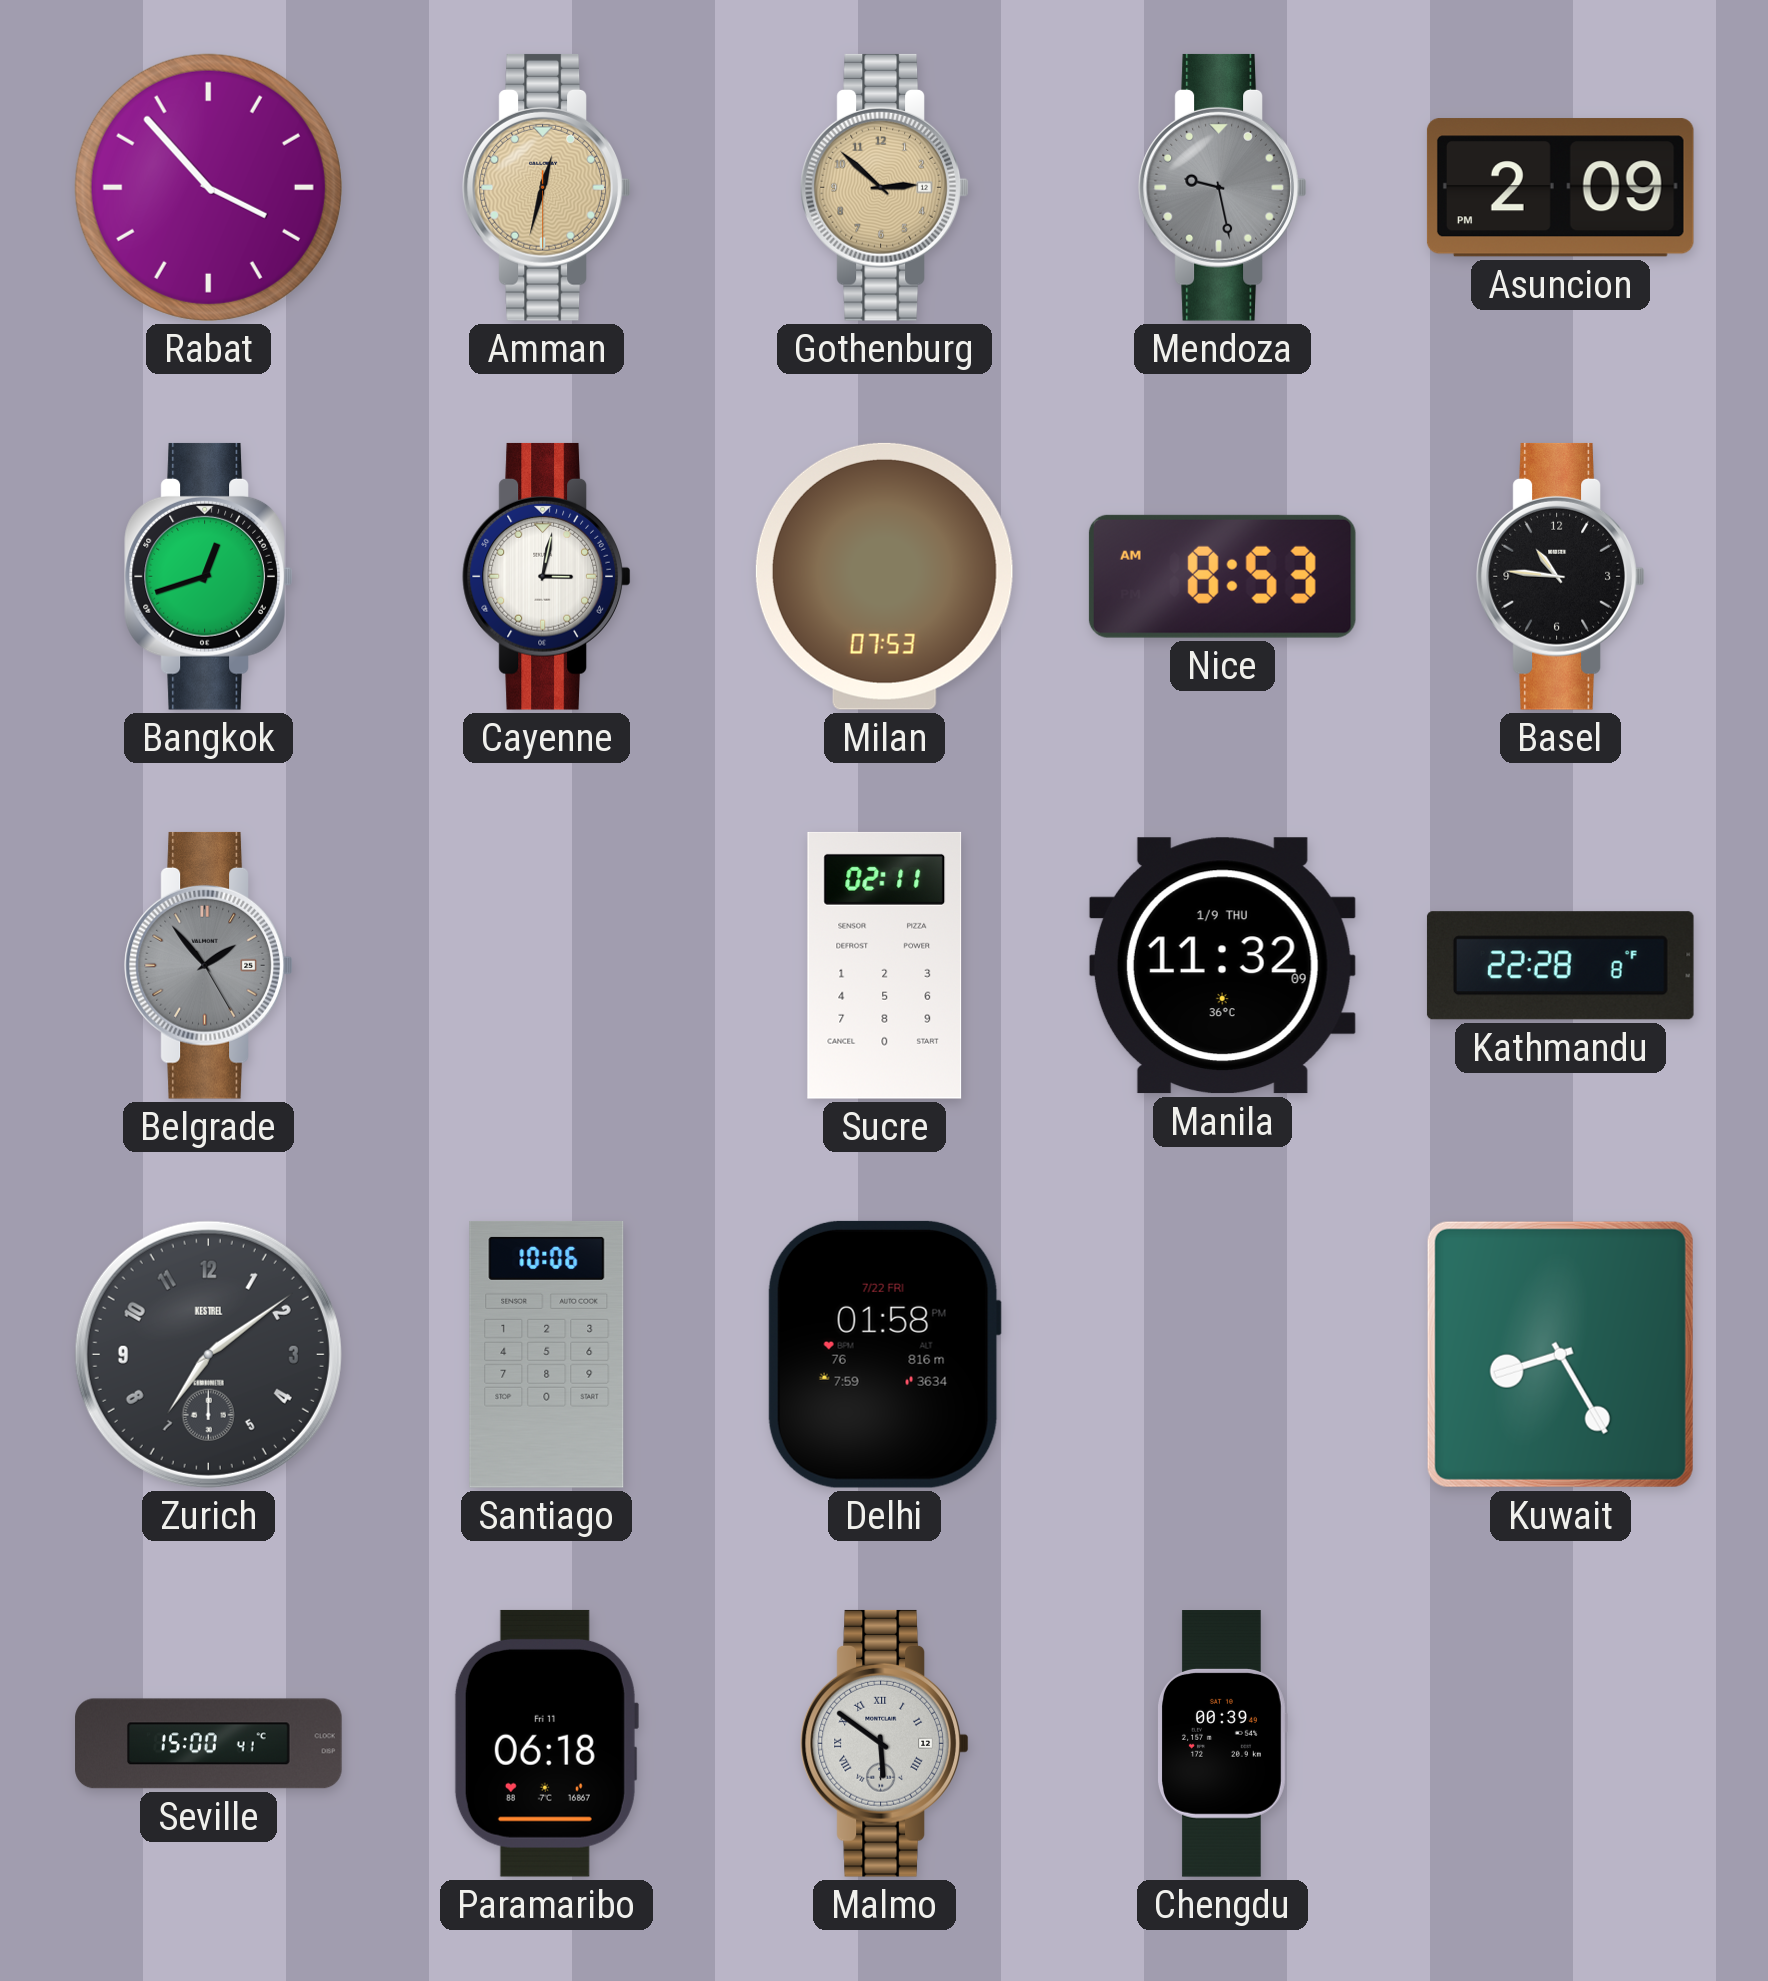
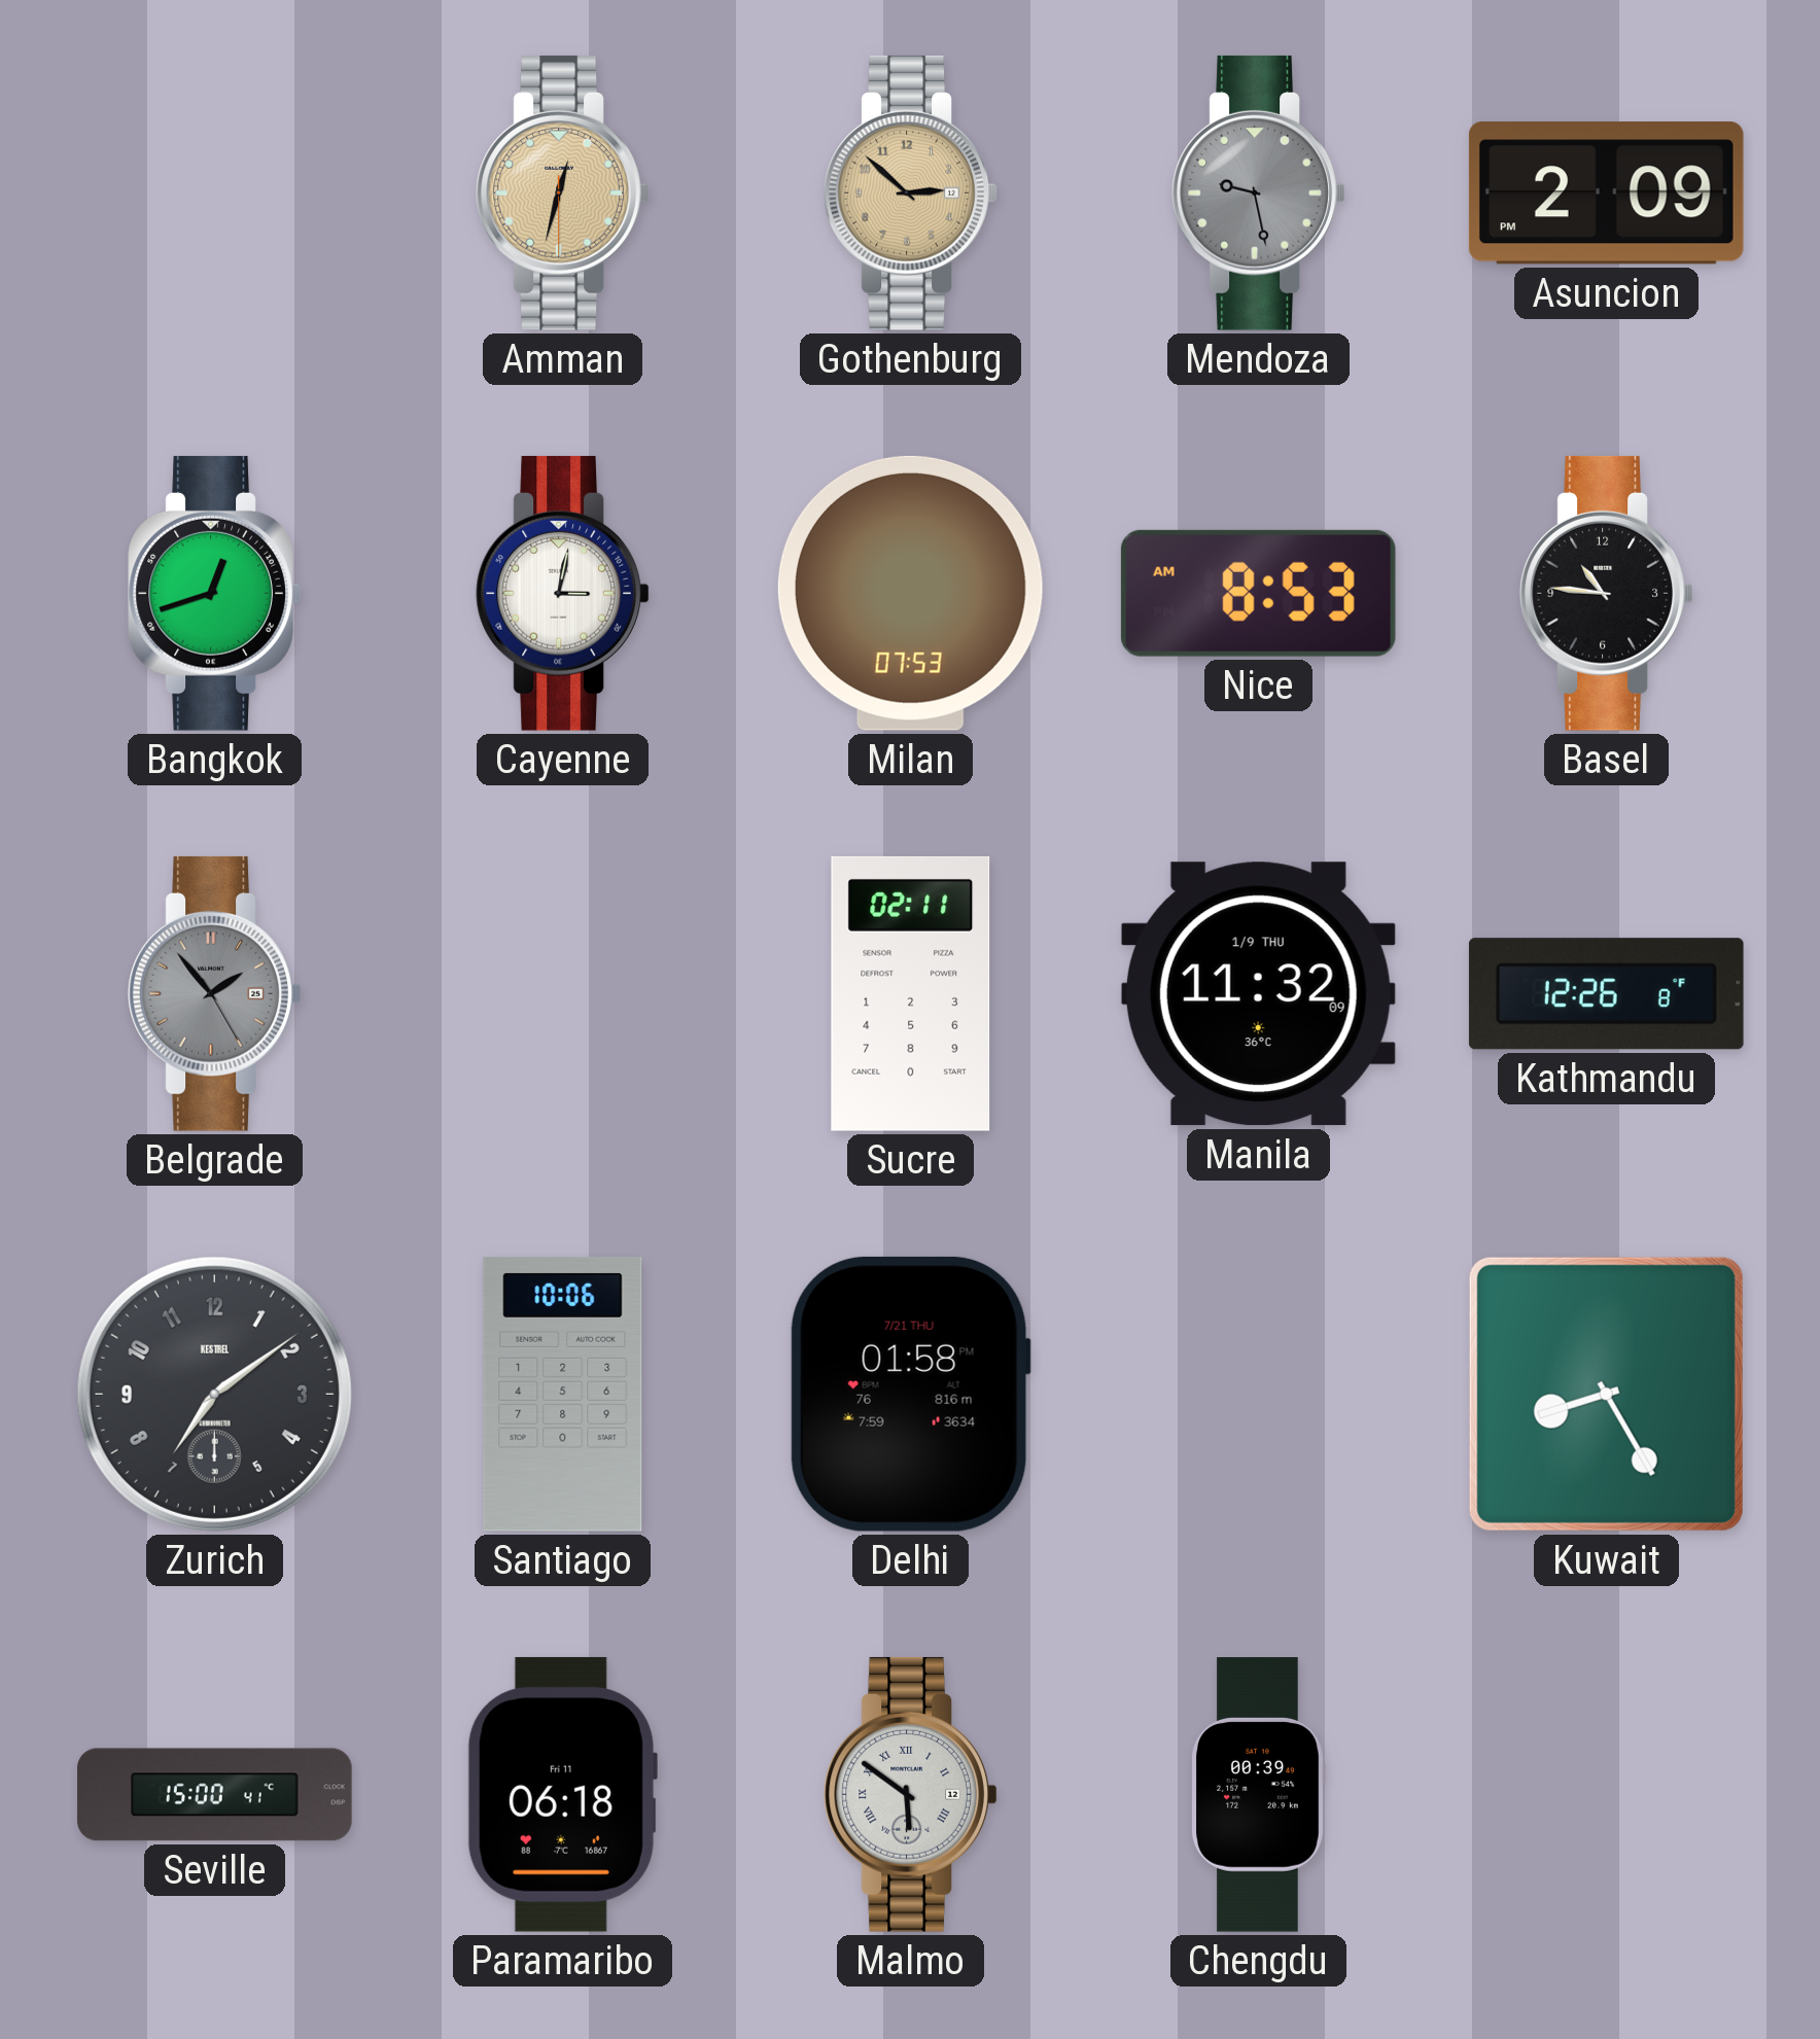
Rabat: 3:53 -> none (208, 187)
Kathmandu: 22:28 -> 12:26 (1606, 994)
Delhi date: 7/22 FRI -> 7/21 THU (910, 1394)
